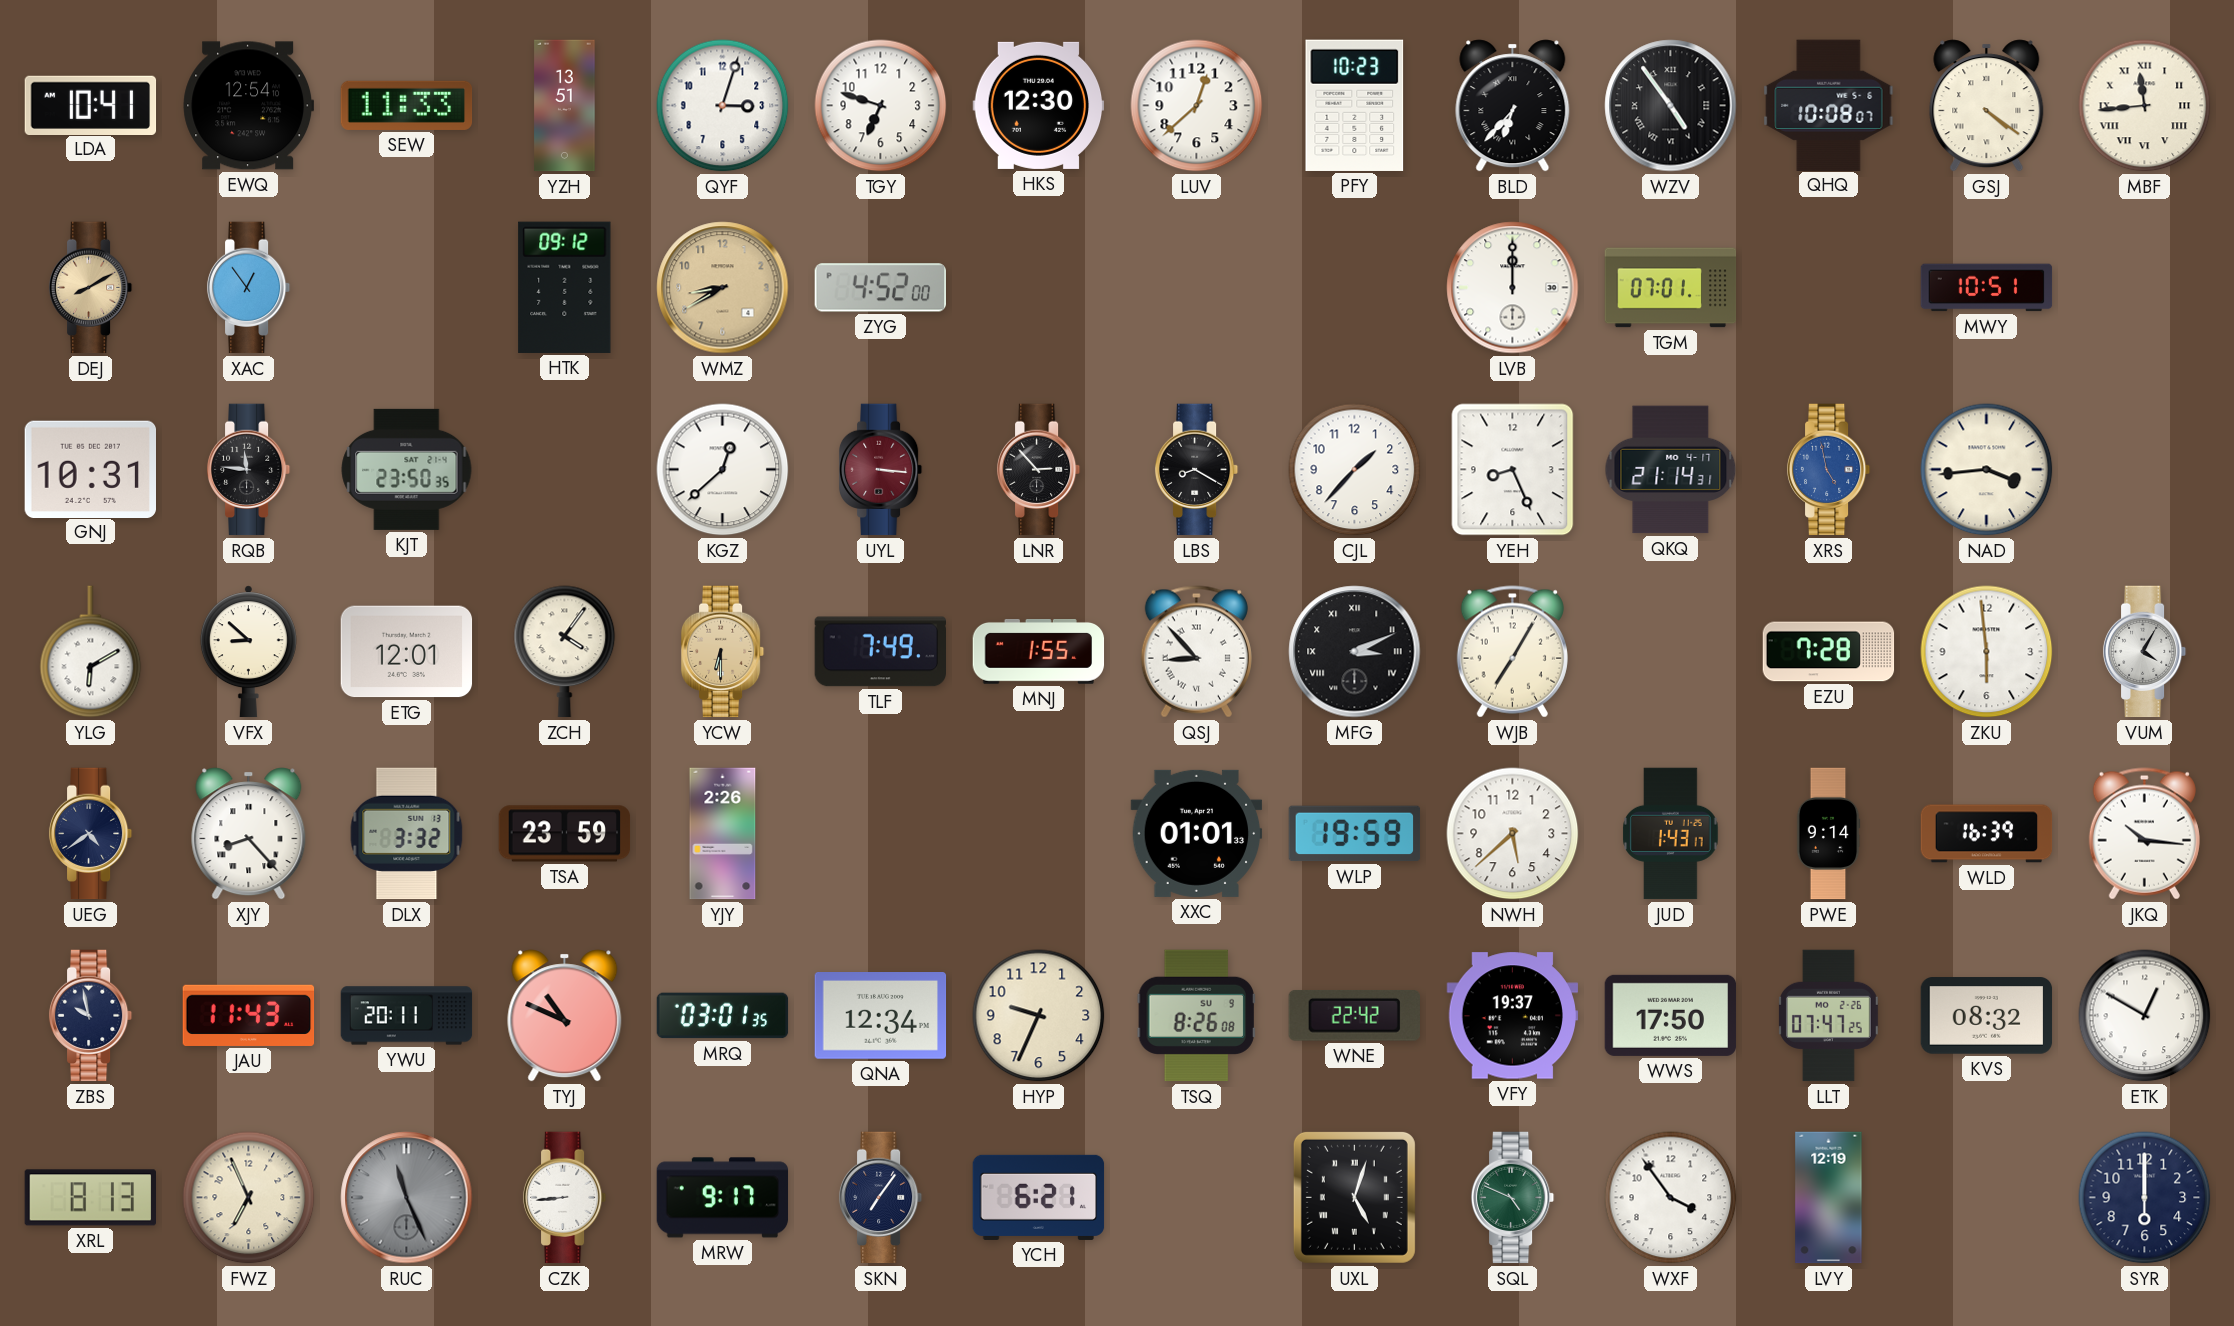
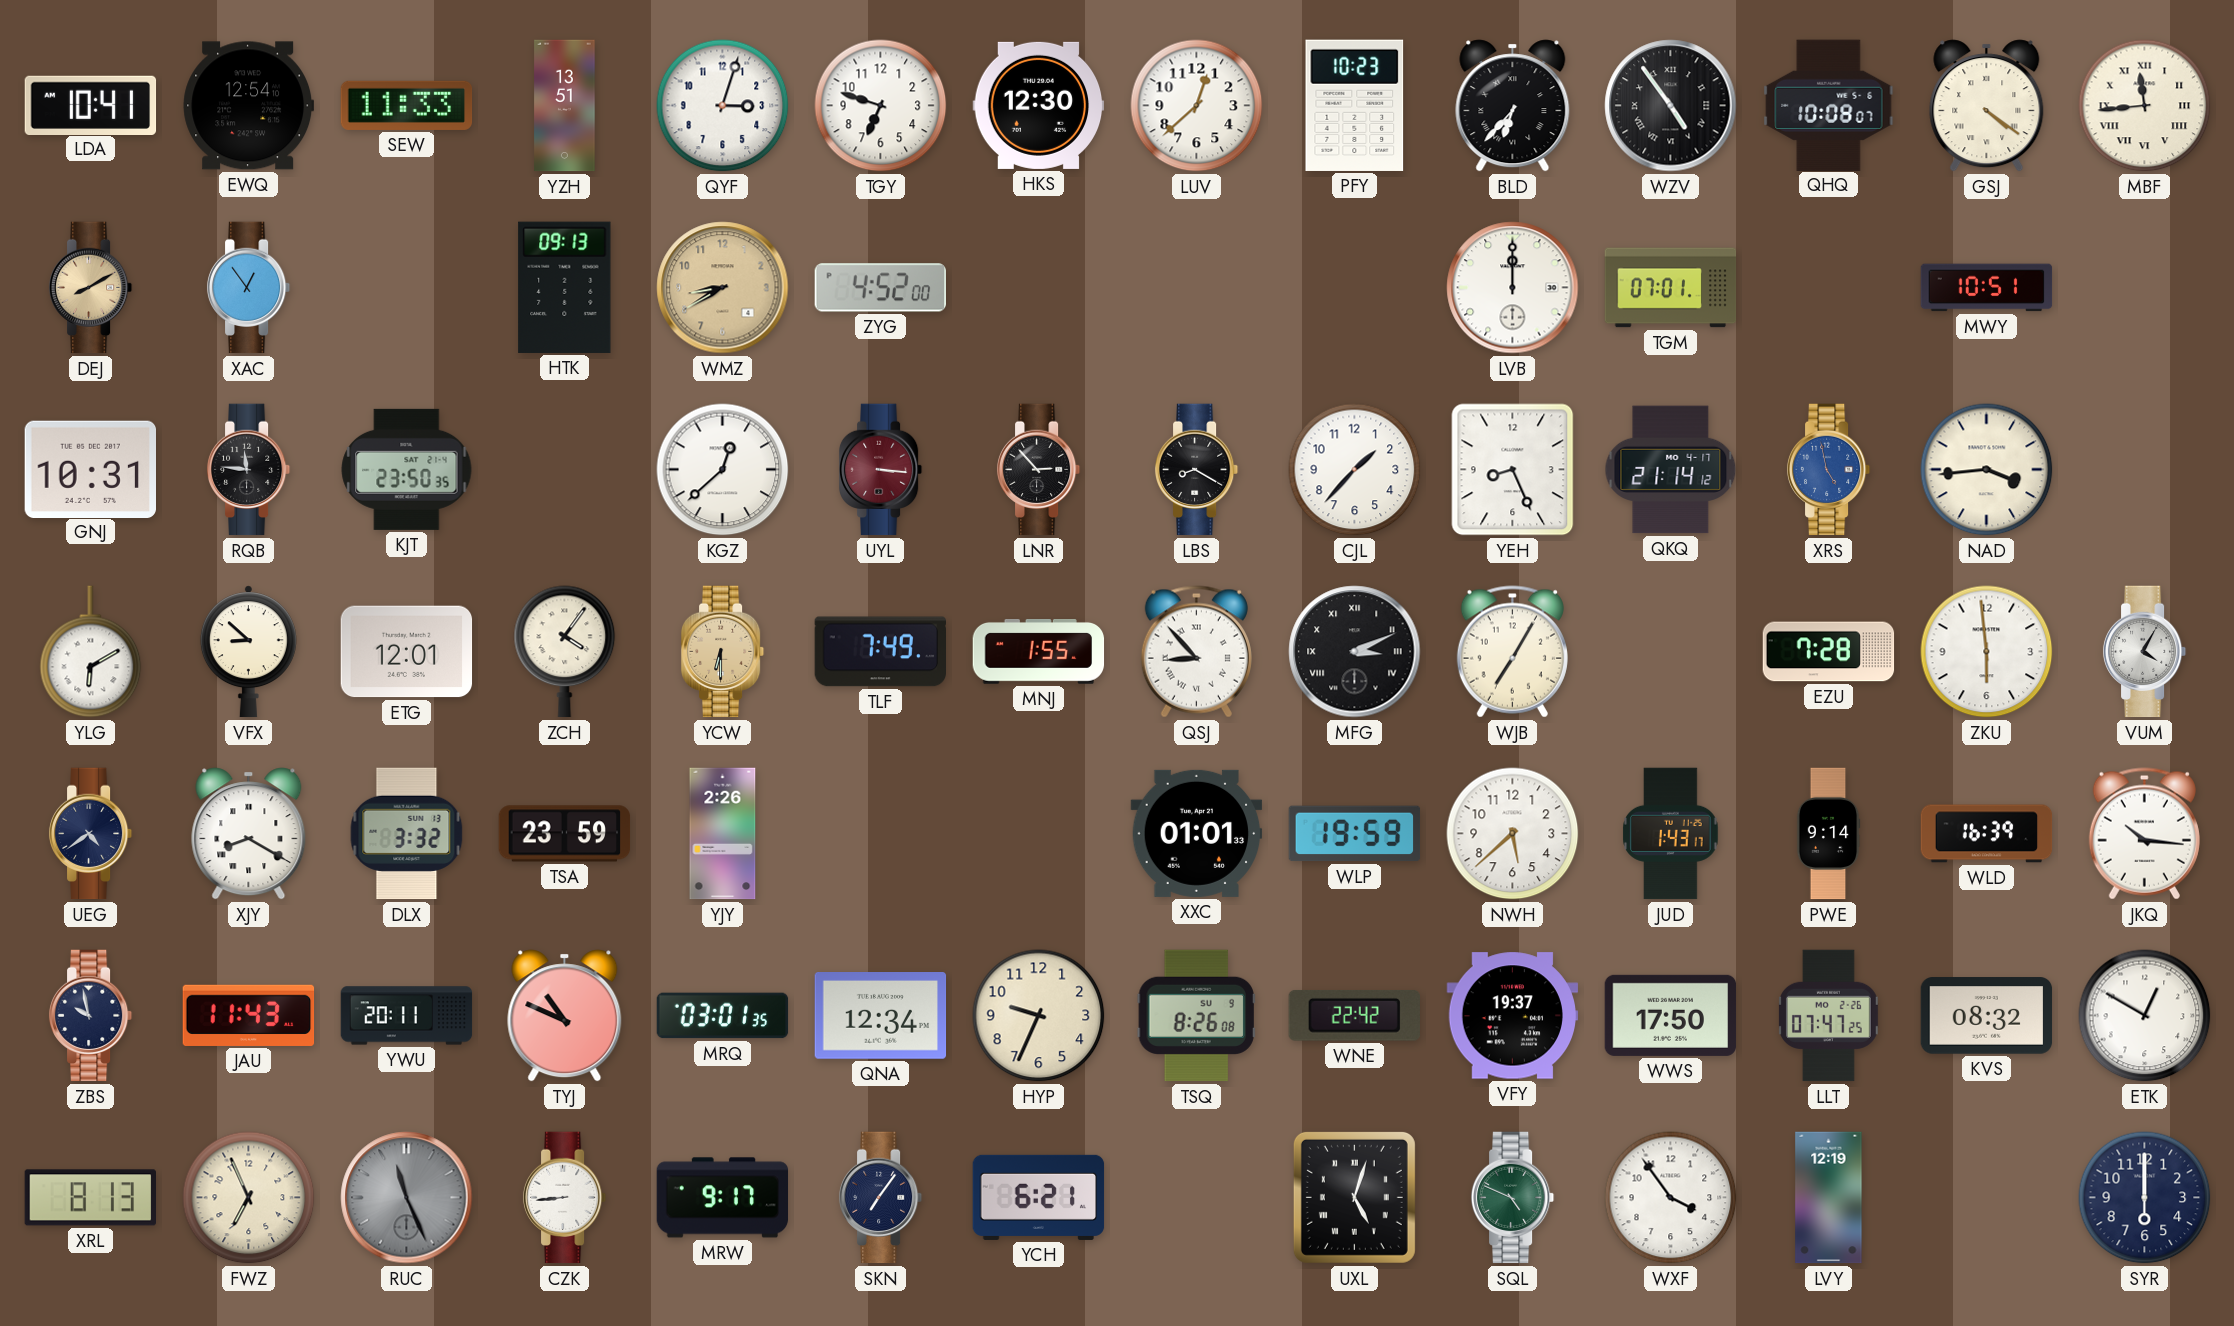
HTK: 09:12 -> 09:13 (565, 287)
QKQ: 21:14:31 -> 21:14:12 (1671, 470)
XJY: 8:23 -> 8:20 (249, 834)
